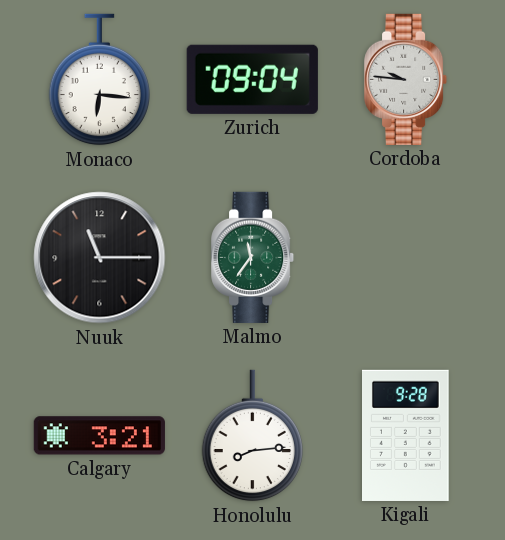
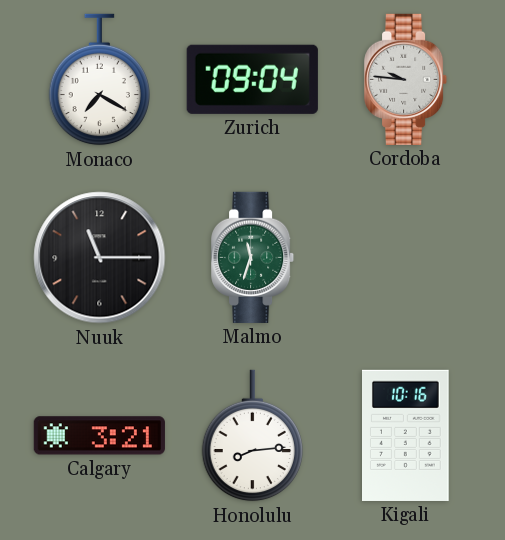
Monaco: 6:16 -> 7:20 (99, 80)
Malmo: 11:36 -> 11:33 (253, 257)
Kigali: 9:28 -> 10:16 (406, 435)
